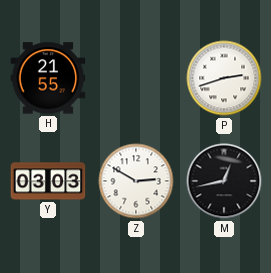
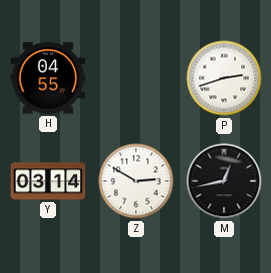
H: 21:55 -> 04:55 (48, 78)
Y: 03:03 -> 03:14 (48, 181)
